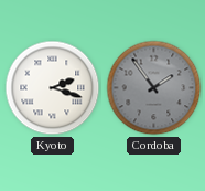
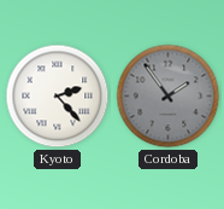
Kyoto: 2:18 -> 2:23 (58, 97)
